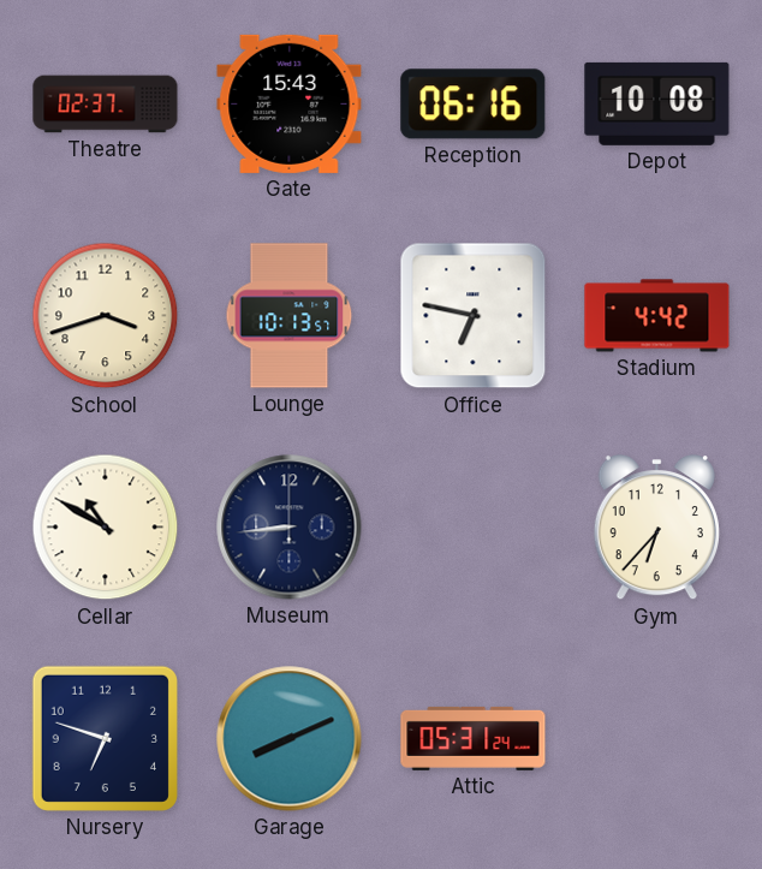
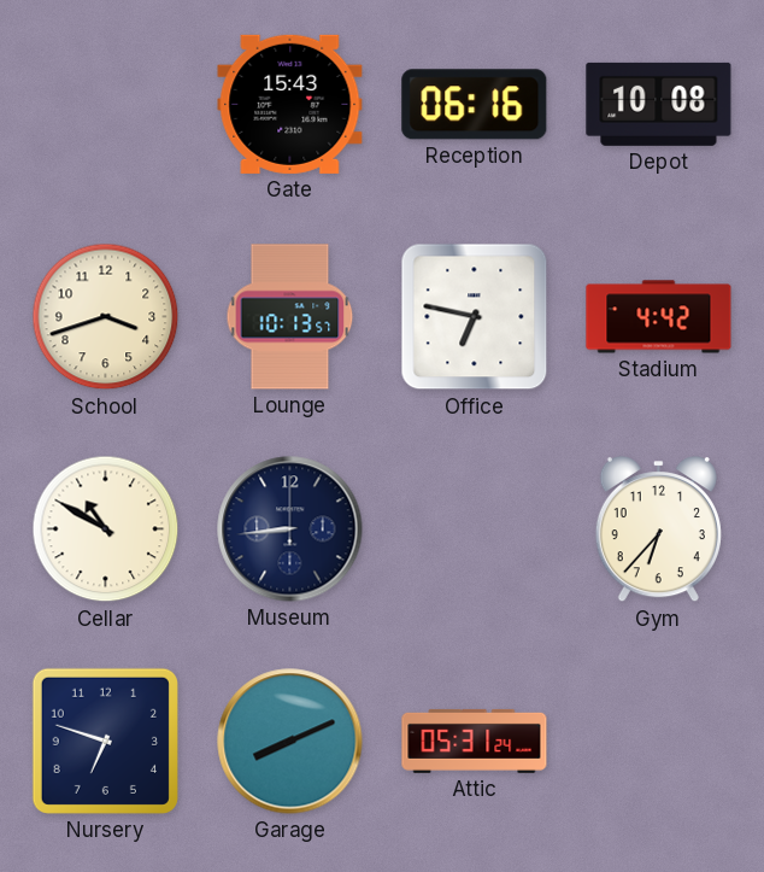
Theatre: 02:37 -> none (106, 105)
